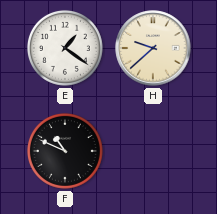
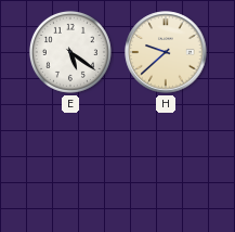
E: 1:21 -> 5:21 (70, 52)
F: 10:49 -> none (65, 151)
